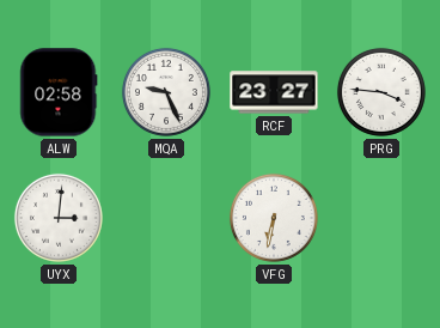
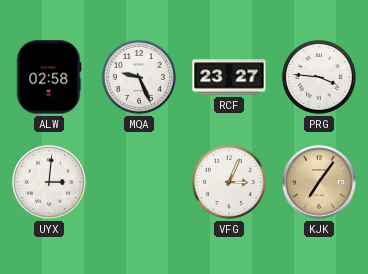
VFG: 6:32 -> 3:04 (229, 182)
KJK: none -> 7:06 (319, 182)
